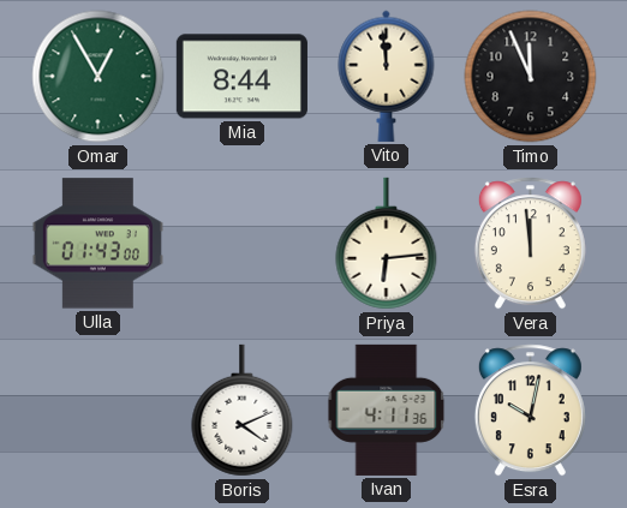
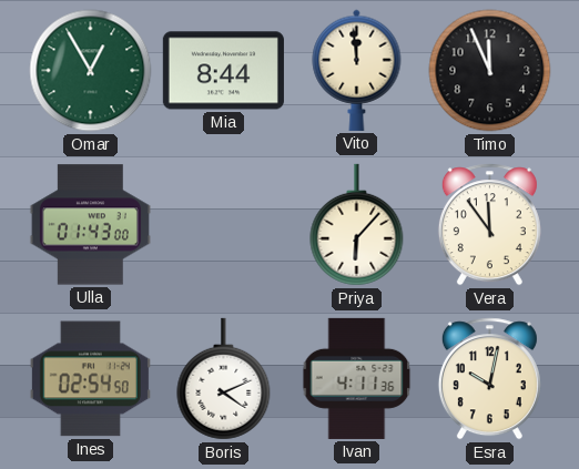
Priya: 6:14 -> 6:07 (357, 225)
Vera: 11:59 -> 11:54 (489, 225)
Ines: none -> 02:54 (90, 379)
